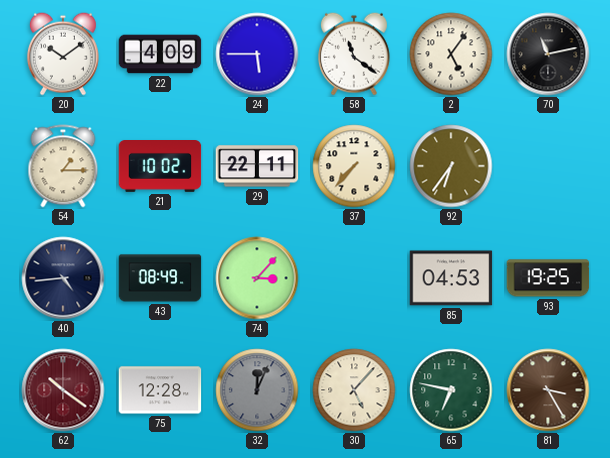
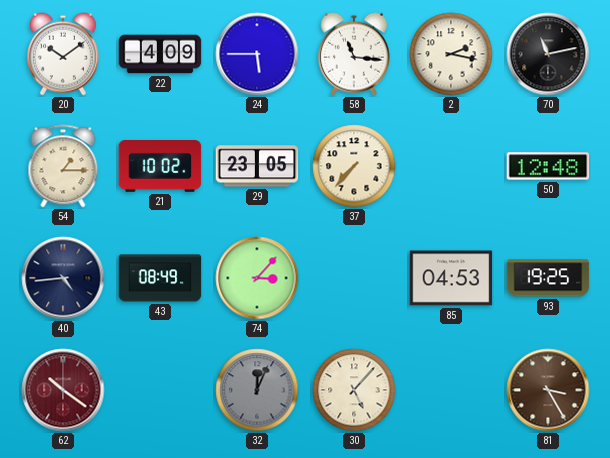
58: 11:21 -> 11:16 (354, 54)
2: 5:06 -> 2:17 (451, 54)
29: 22:11 -> 23:05 (257, 166)
92: 6:36 -> none (451, 166)
50: none -> 12:48 (548, 166)
75: 12:28 -> none (160, 390)
65: 6:47 -> none (451, 390)
